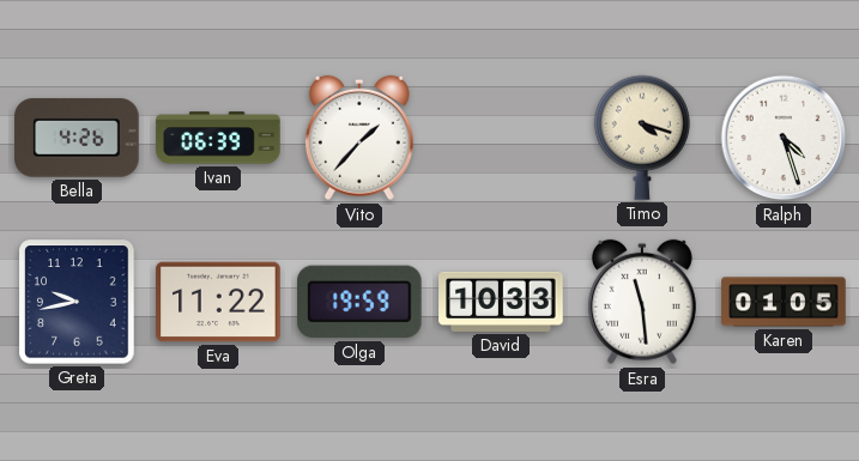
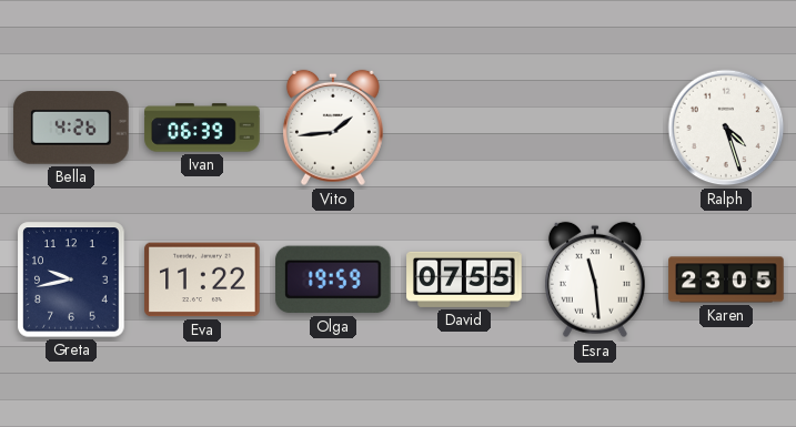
Vito: 1:37 -> 1:44 (333, 128)
Timo: 4:18 -> none (642, 138)
David: 10:33 -> 07:55 (464, 279)
Karen: 01:05 -> 23:05 (726, 279)
